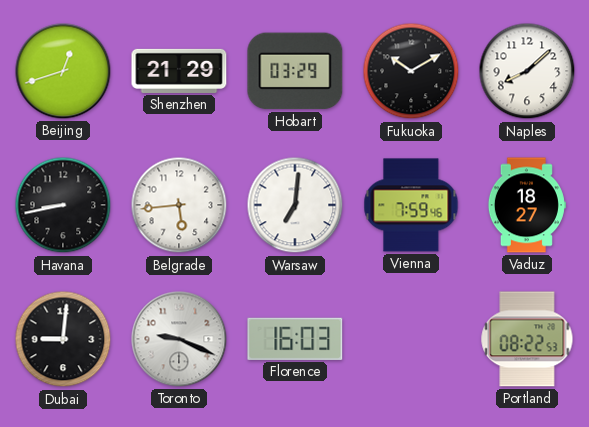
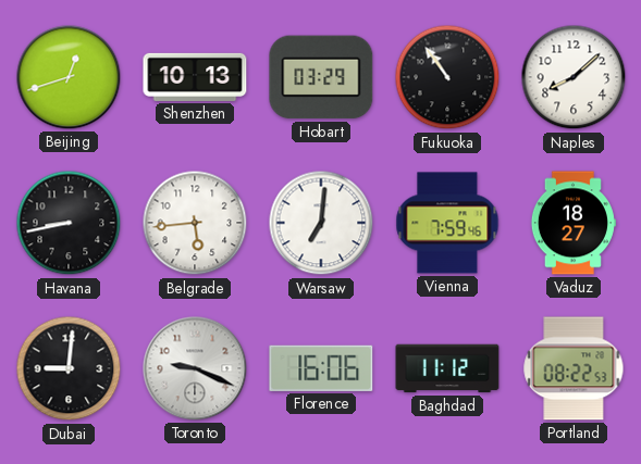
Shenzhen: 21:29 -> 10:13 (195, 77)
Fukuoka: 10:10 -> 10:54 (447, 77)
Florence: 16:03 -> 16:06 (321, 368)
Baghdad: none -> 11:12 (447, 368)
